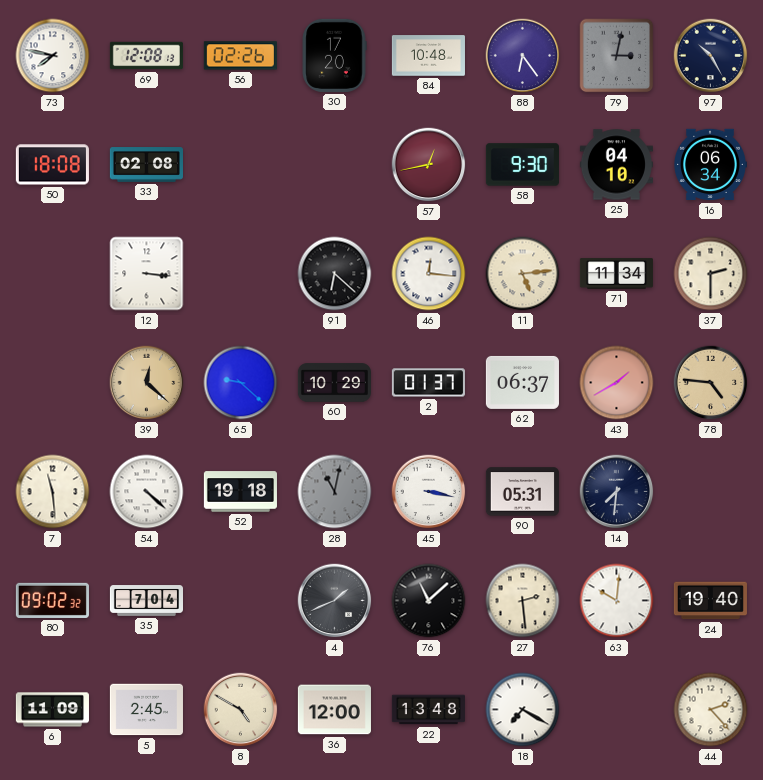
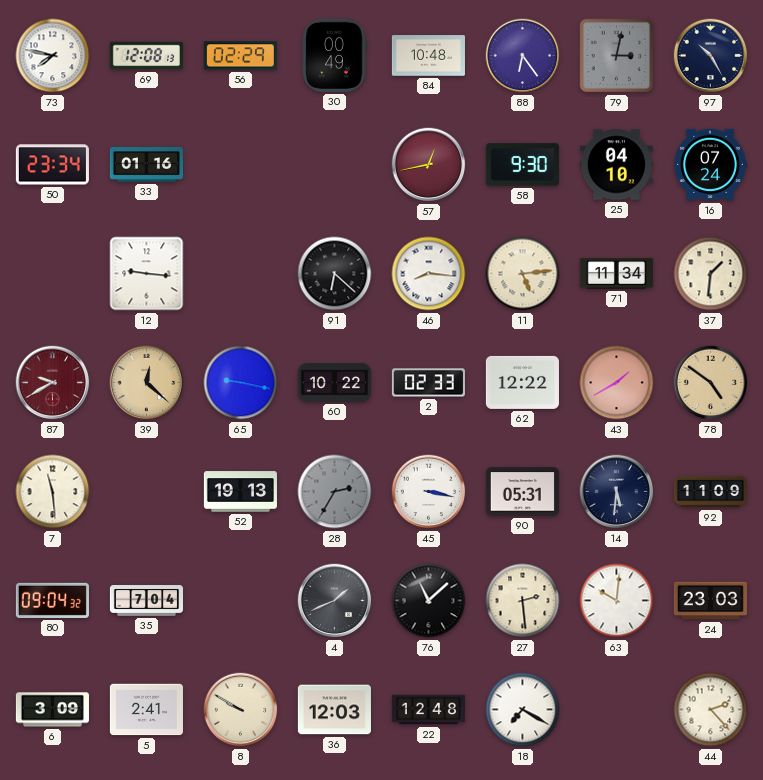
56: 02:26 -> 02:29 (240, 56)
30: 17:20 -> 00:49 (334, 55)
50: 18:08 -> 23:34 (52, 165)
33: 02:08 -> 01:16 (146, 165)
16: 06:34 -> 07:24 (711, 165)
12: 3:16 -> 9:16 (147, 274)
46: 12:16 -> 8:16 (429, 274)
37: 2:30 -> 1:31 (711, 274)
87: none -> 9:40 (53, 383)
65: 9:22 -> 9:17 (241, 383)
60: 10:29 -> 10:22 (334, 383)
2: 01:37 -> 02:33 (428, 383)
62: 06:37 -> 12:22 (522, 382)
78: 4:46 -> 4:51 (711, 383)
54: 4:22 -> none (147, 492)
52: 19:18 -> 19:13 (240, 492)
28: 11:02 -> 2:35 (335, 492)
14: 7:31 -> 5:31 (617, 492)
92: none -> 11:09 (710, 492)
80: 09:02 -> 09:04 (52, 600)
24: 19:40 -> 23:03 (710, 601)
6: 11:09 -> 3:09 (52, 710)
5: 2:45 -> 2:41 (146, 710)
8: 4:50 -> 9:50 (241, 710)
36: 12:00 -> 12:03 (334, 710)
22: 13:48 -> 12:48 (428, 710)
